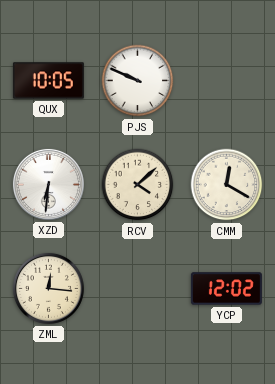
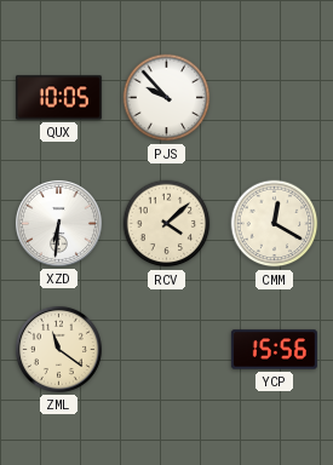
PJS: 9:49 -> 9:53 (167, 98)
ZML: 12:16 -> 11:21 (58, 349)
YCP: 12:02 -> 15:56 (274, 350)
